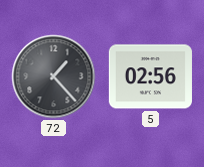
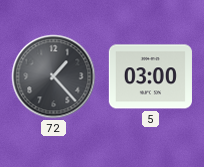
5: 02:56 -> 03:00 (150, 77)
